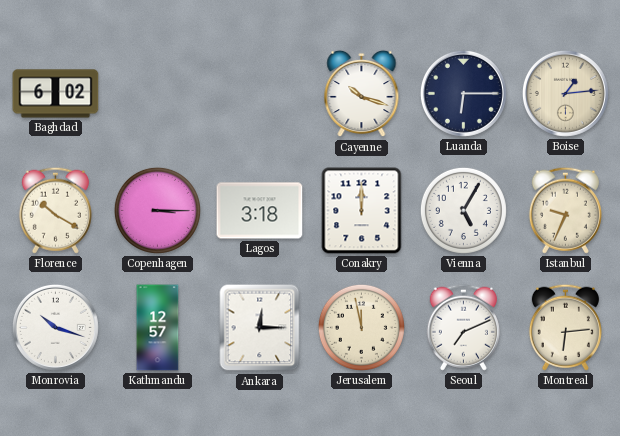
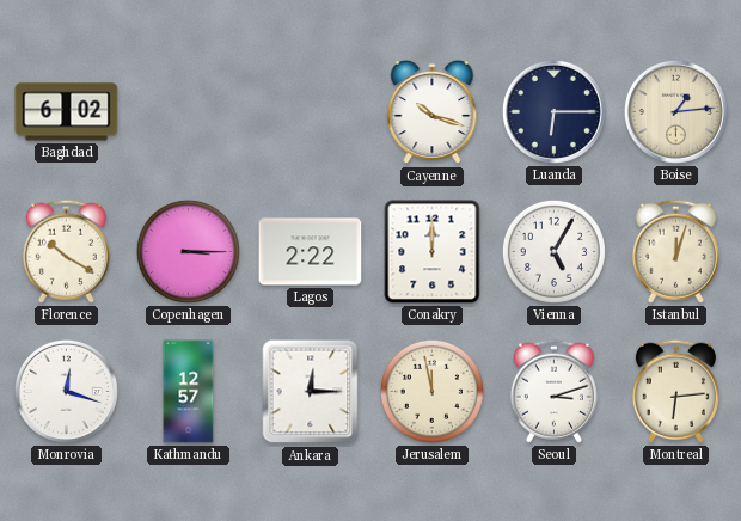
Lagos: 3:18 -> 2:22 (311, 252)
Istanbul: 9:34 -> 12:03 (675, 251)
Monrovia: 10:18 -> 12:18 (66, 391)
Seoul: 7:11 -> 3:12 (553, 391)
